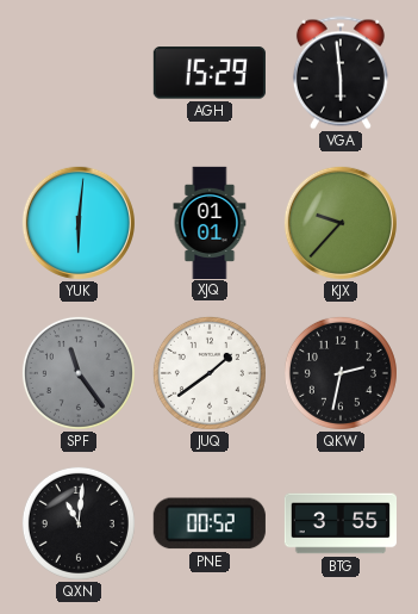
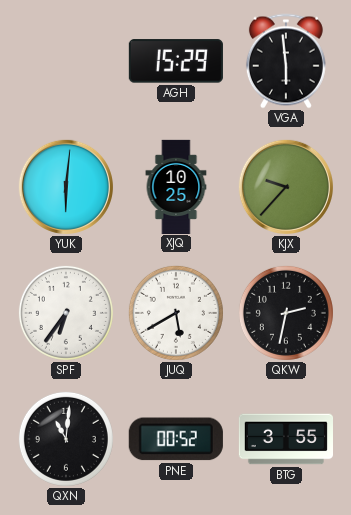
XJQ: 01:01 -> 10:25 (176, 186)
SPF: 11:24 -> 6:36 (66, 313)
SPF dial: grey -> white (66, 313)
JUQ: 1:39 -> 5:40 (176, 313)
